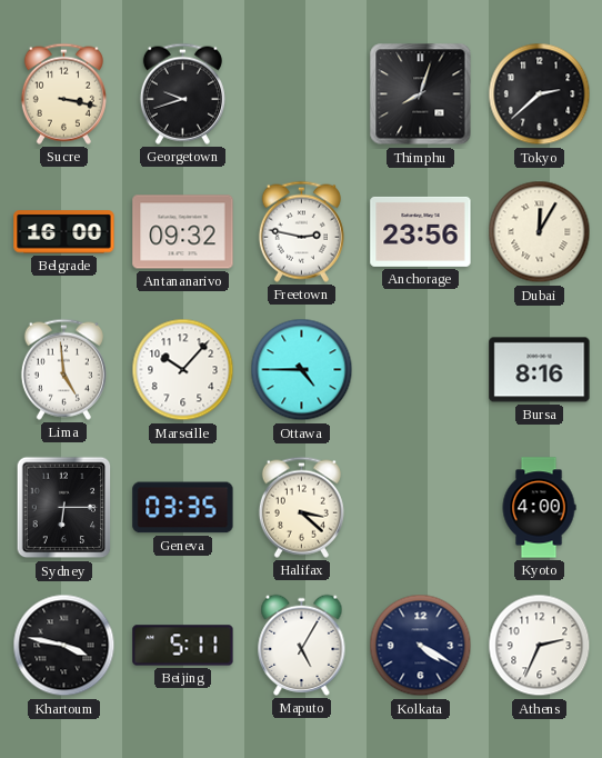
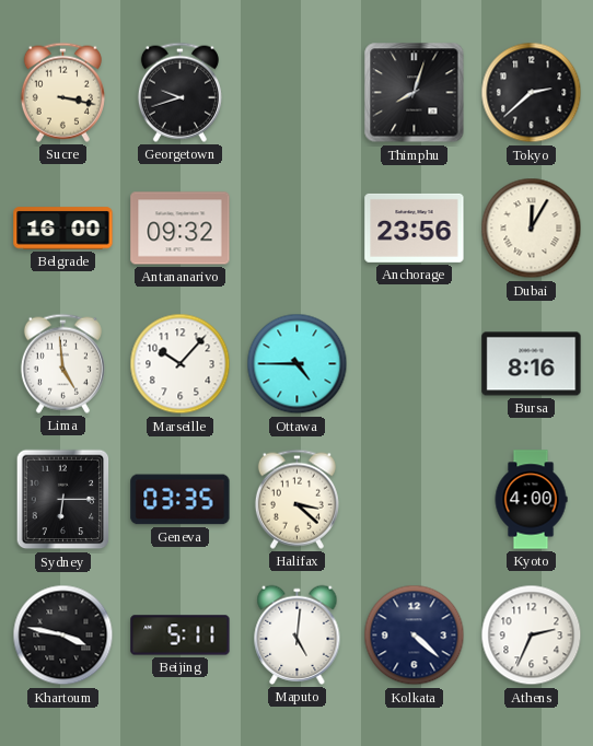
Freetown: 2:47 -> none (301, 231)
Maputo: 5:05 -> 5:01 (298, 634)
Kolkata: 4:20 -> 4:22 (415, 636)
